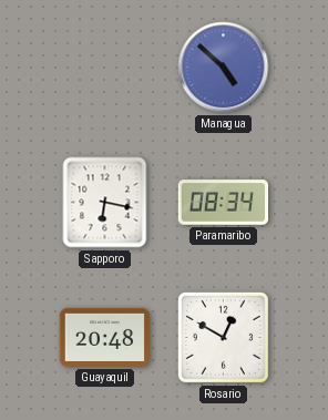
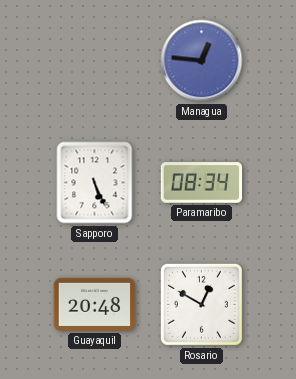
Managua: 4:52 -> 12:46 (202, 61)
Sapporo: 6:17 -> 5:26 (95, 183)
